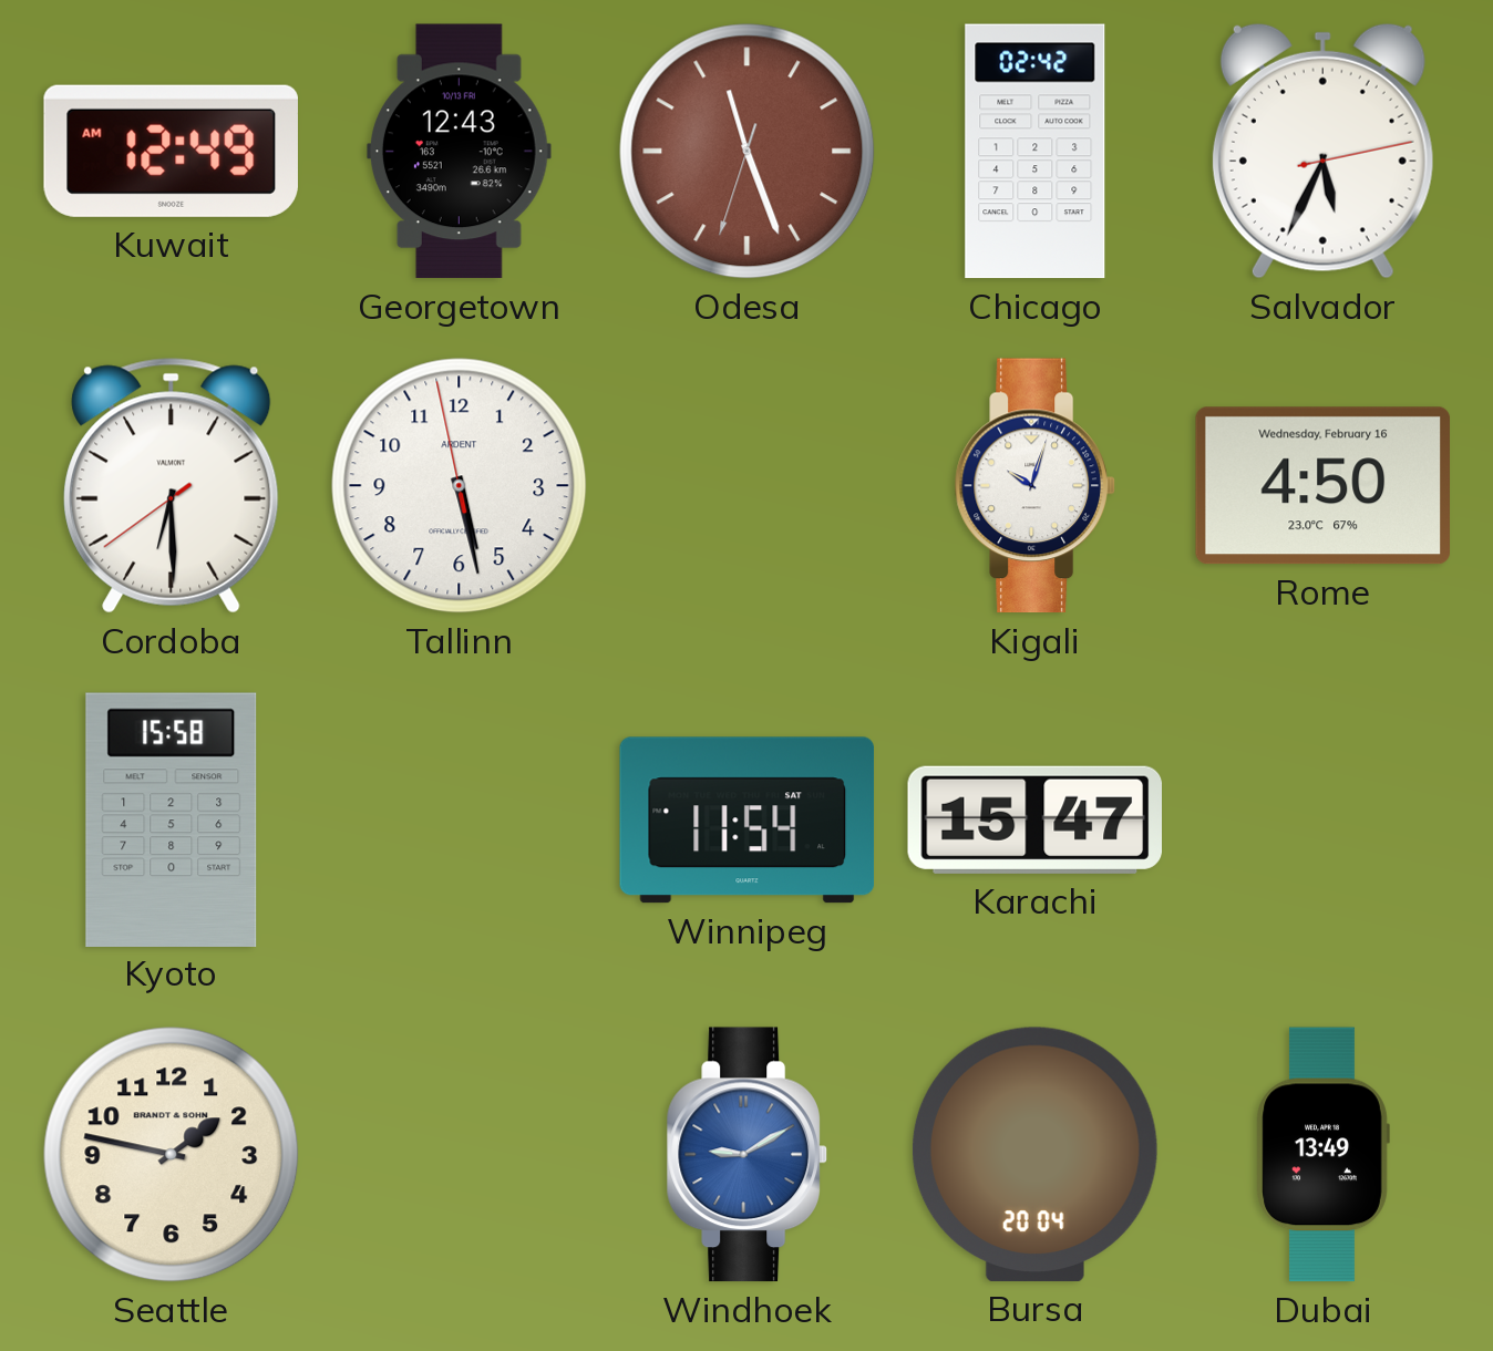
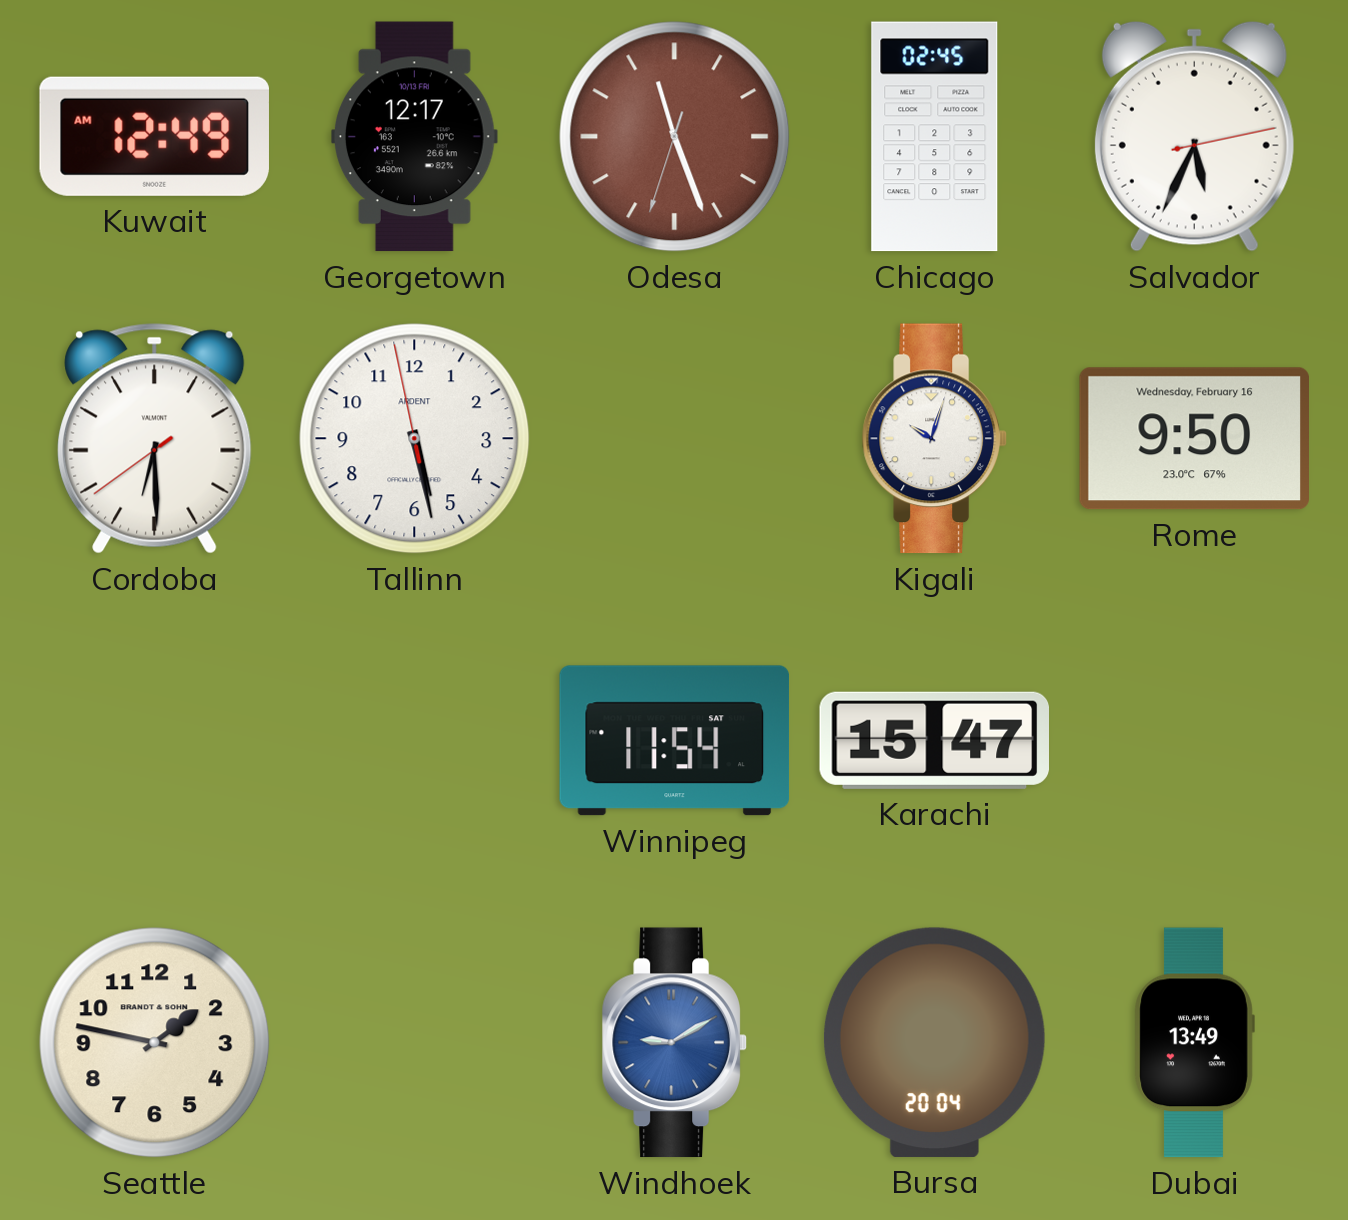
Georgetown: 12:43 -> 12:17 (414, 137)
Chicago: 02:42 -> 02:45 (935, 137)
Rome: 4:50 -> 9:50 (1194, 439)
Kyoto: 15:58 -> none (172, 819)
